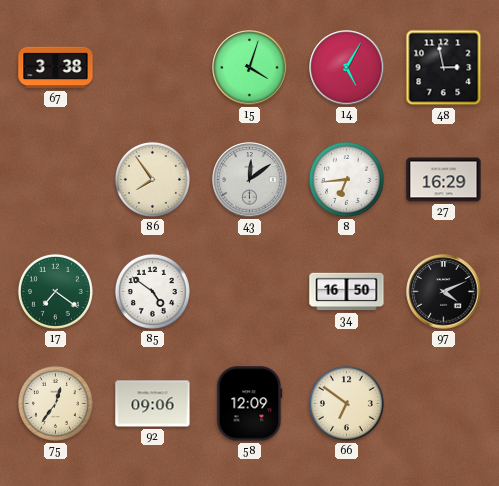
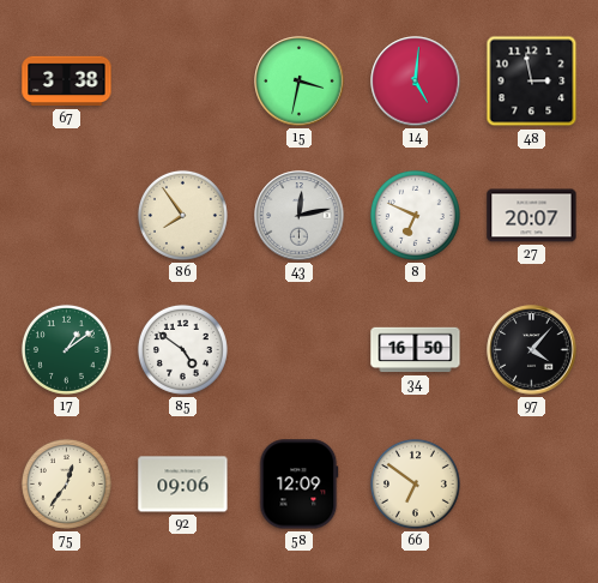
15: 4:03 -> 3:32 (300, 82)
14: 5:05 -> 5:01 (416, 82)
43: 12:09 -> 12:13 (300, 216)
8: 6:44 -> 6:49 (415, 215)
27: 16:29 -> 20:07 (532, 216)
17: 7:21 -> 1:09 (66, 349)
97: 4:11 -> 4:07 (532, 350)
